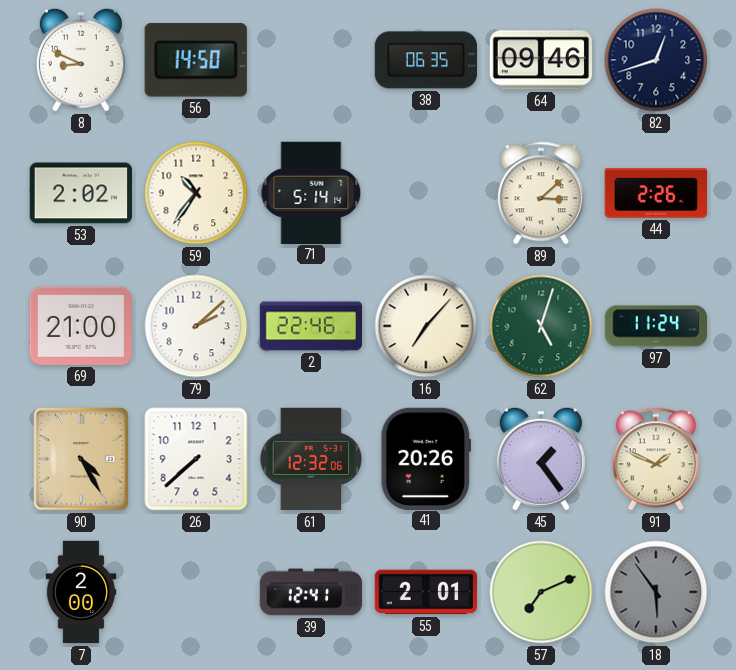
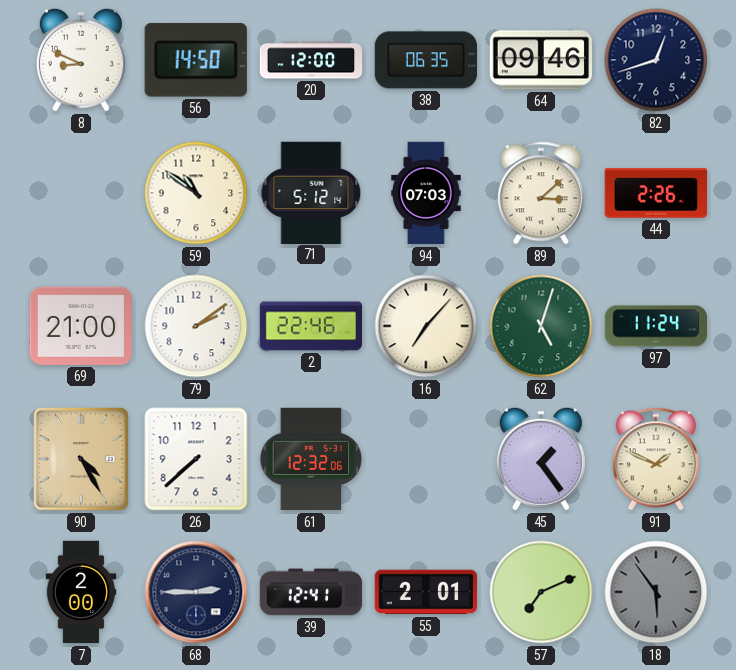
20: none -> 12:00 (311, 60)
53: 2:02 -> none (80, 193)
59: 10:36 -> 10:51 (196, 193)
71: 5:14 -> 5:12 (311, 192)
94: none -> 07:03 (426, 193)
79: 2:08 -> 2:09 (196, 326)
41: 20:26 -> none (425, 458)
68: none -> 2:45 (196, 592)
